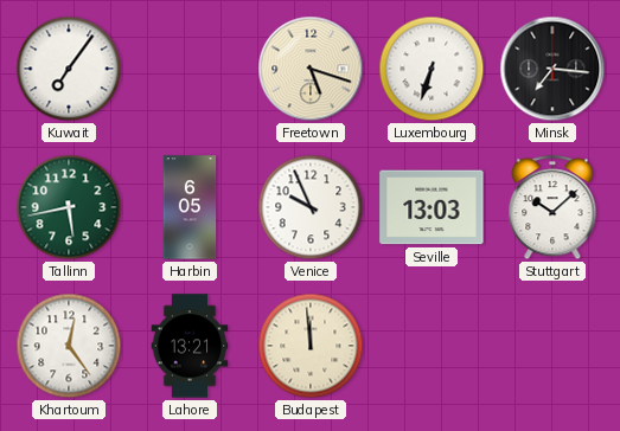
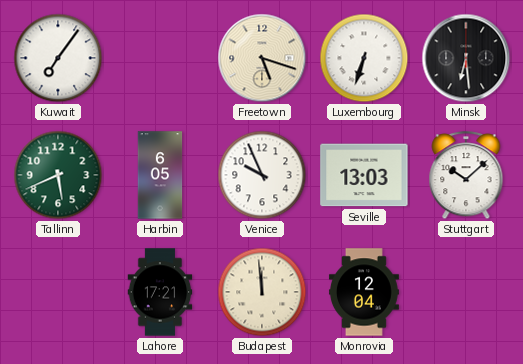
Minsk: 7:16 -> 6:29 (466, 58)
Tallinn: 5:43 -> 5:41 (58, 175)
Khartoum: 12:24 -> none (69, 346)
Lahore: 13:21 -> 17:21 (160, 292)
Monrovia: none -> 12:04 (364, 292)
